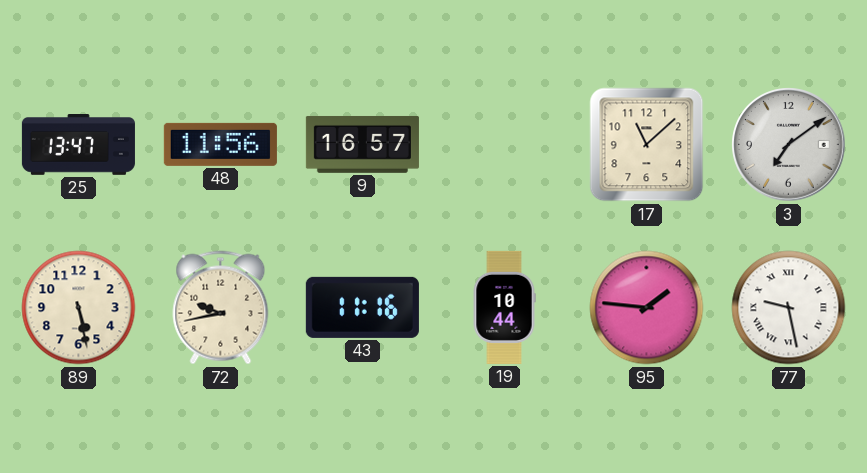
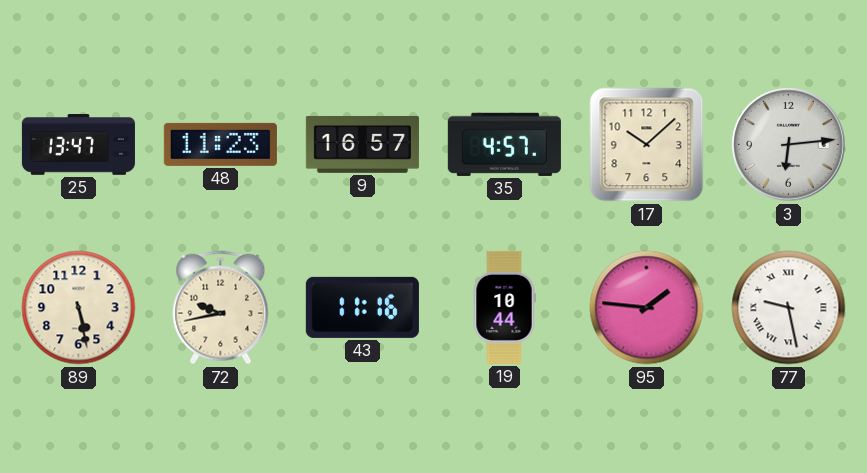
48: 11:56 -> 11:23 (220, 144)
35: none -> 4:57 (504, 144)
17: 11:08 -> 10:08 (647, 145)
3: 7:09 -> 6:14 (789, 145)
